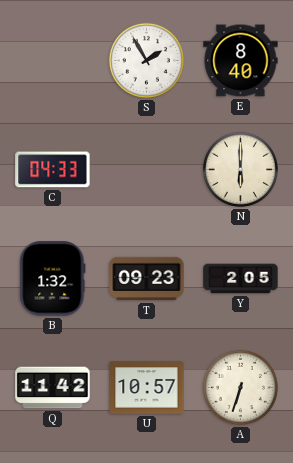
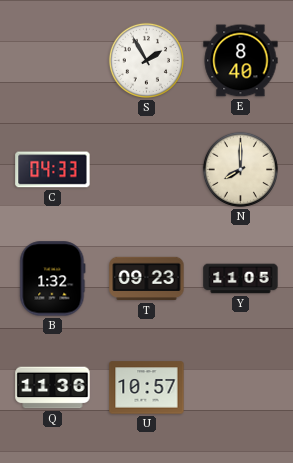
N: 6:00 -> 8:00 (240, 169)
Y: 2:05 -> 11:05 (241, 279)
Q: 11:42 -> 11:36 (53, 388)
A: 6:33 -> none (240, 387)
